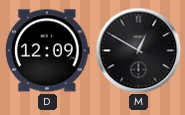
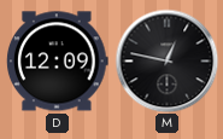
M: 12:50 -> 12:47 (166, 60)
